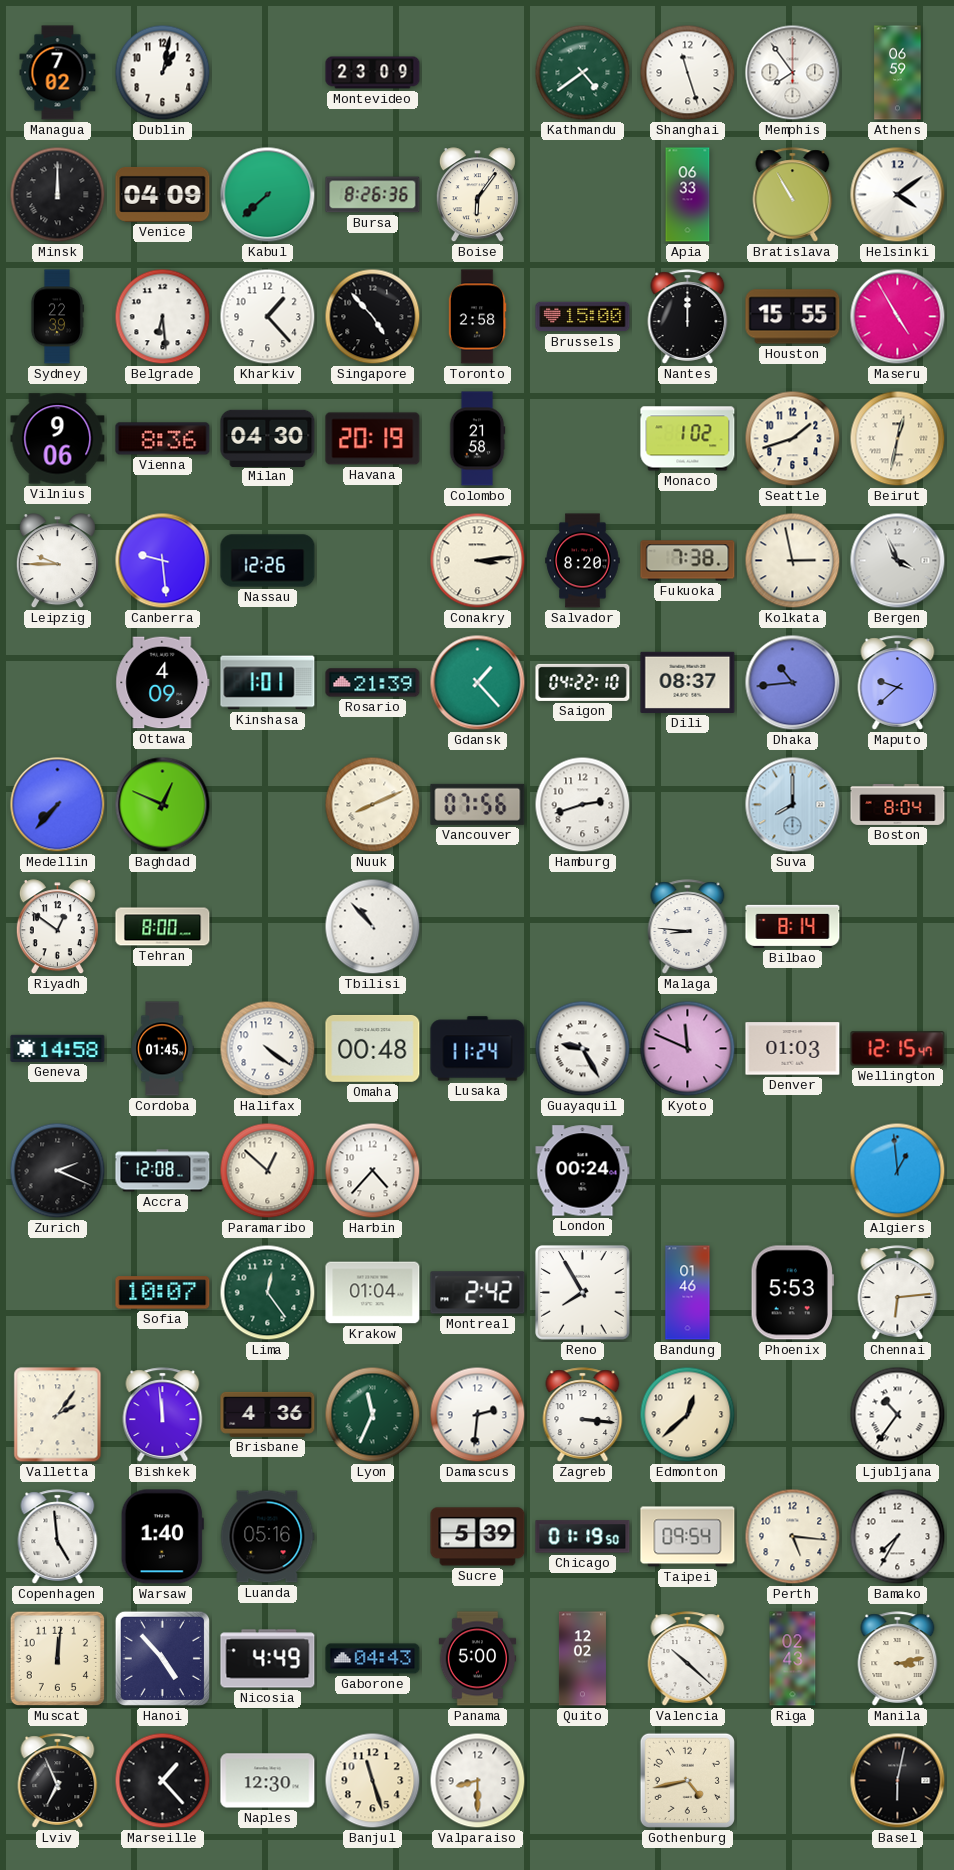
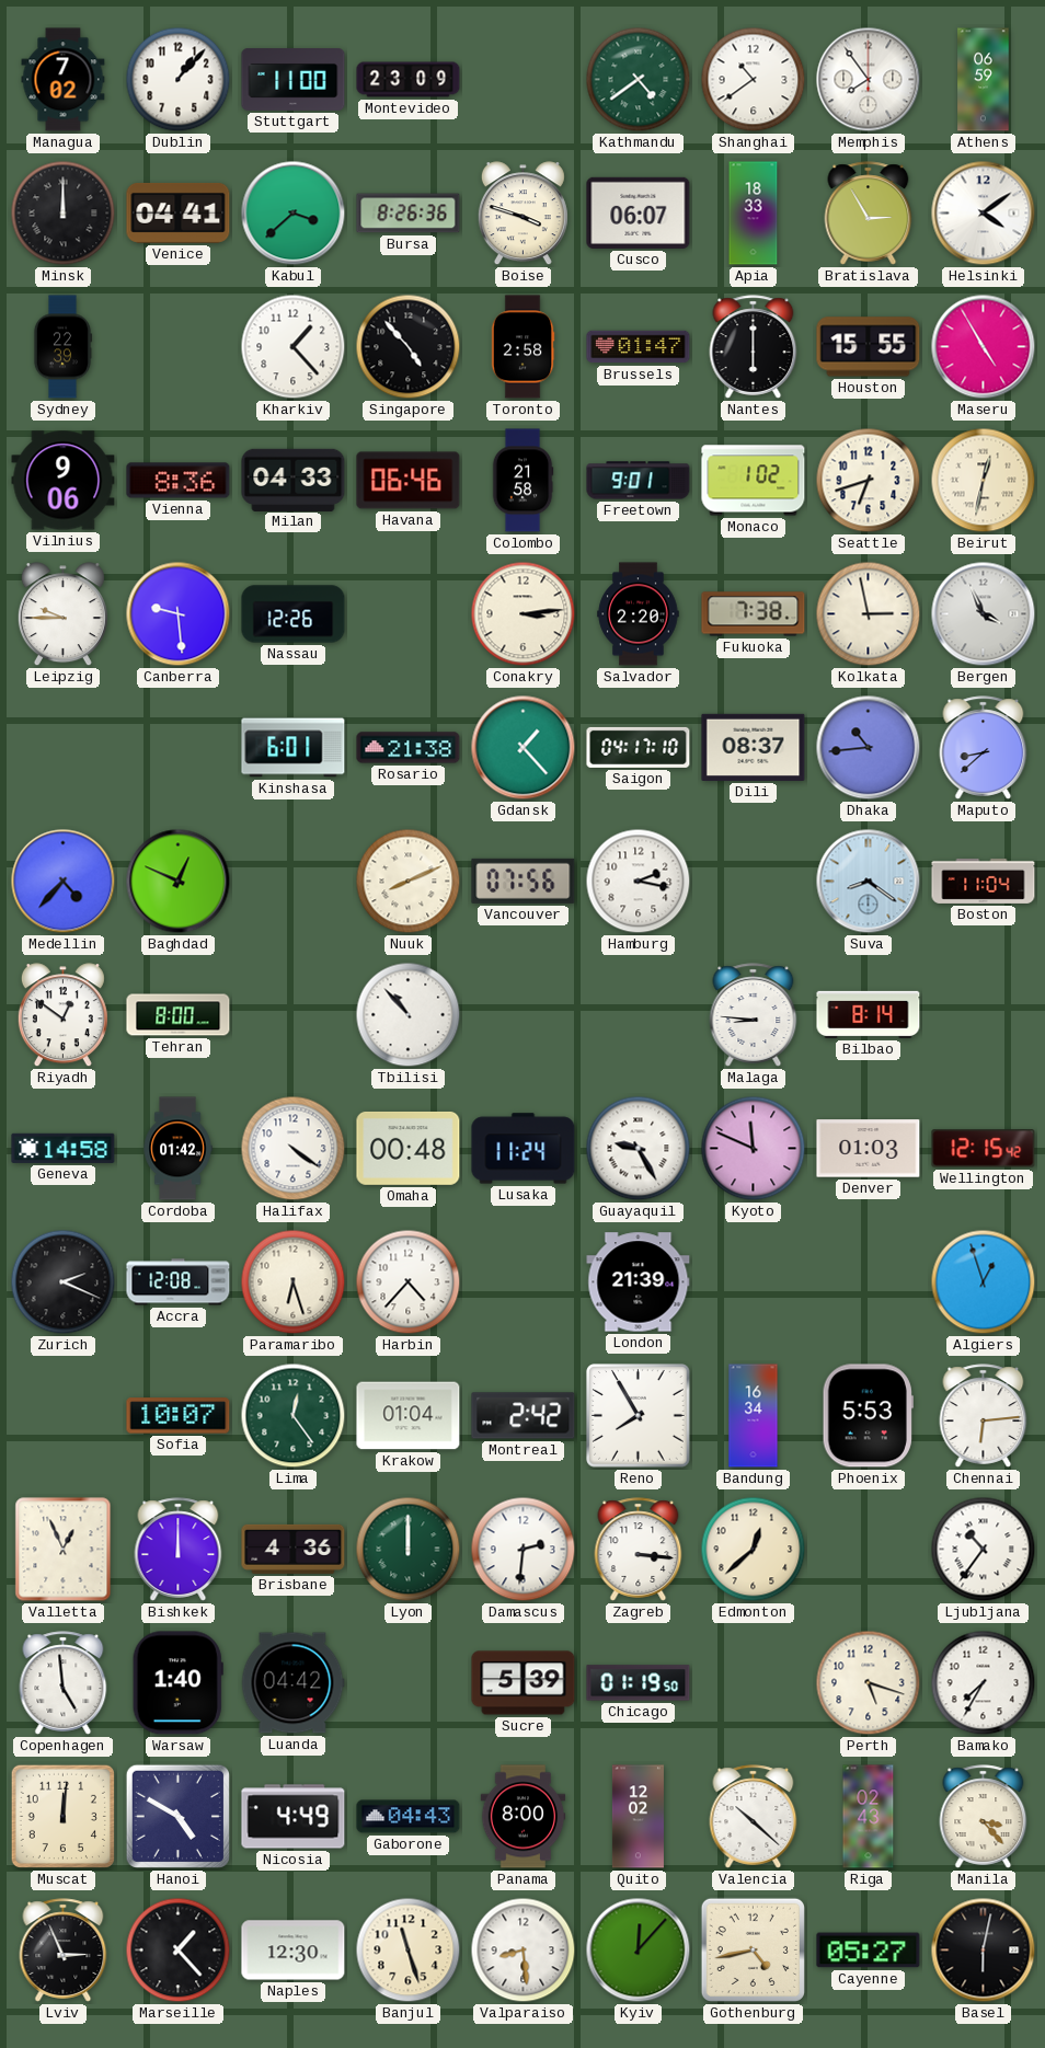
Dublin: 1:02 -> 1:07 (179, 80)
Stuttgart: none -> 11:00 (294, 80)
Shanghai: 11:27 -> 10:39 (754, 80)
Venice: 04:09 -> 04:41 (179, 212)
Kabul: 7:38 -> 3:38 (294, 214)
Boise: 6:06 -> 3:48 (522, 214)
Cusco: none -> 06:07 (639, 212)
Apia: 06:33 -> 18:33 (754, 214)
Bratislava: 10:55 -> 2:55 (869, 214)
Belgrade: 6:29 -> none (163, 317)
Brussels: 15:00 -> 01:47 (639, 347)
Nantes: 12:00 -> 6:00 (754, 347)
Milan: 04:30 -> 04:33 (294, 480)
Havana: 20:19 -> 06:46 (409, 481)
Freetown: none -> 9:01 (639, 481)
Seattle: 1:42 -> 6:42 (869, 481)
Salvador: 8:20 -> 2:20 (639, 614)
Ottawa: 4:09 -> none (163, 683)
Kinshasa: 1:01 -> 6:01 (294, 748)
Rosario: 21:39 -> 21:38 (409, 748)
Saigon: 04:22 -> 04:17 (639, 747)
Maputo: 9:38 -> 8:38 (984, 748)
Medellin: 7:37 -> 4:37 (64, 882)
Hamburg: 2:42 -> 2:17 (639, 882)
Suva: 8:00 -> 8:21 (869, 882)
Boston: 8:04 -> 11:04 (984, 881)
Cordoba: 01:45 -> 01:42 (177, 1149)
Wellington: 12:15:47 -> 12:15:42 (984, 1149)
Paramaribo: 12:52 -> 6:27 (294, 1282)
London: 00:24 -> 21:39 (639, 1282)
Algiers: 12:59 -> 12:57 (984, 1282)
Bandung: 01:46 -> 16:34 (754, 1416)
Valletta: 2:06 -> 12:56 (64, 1550)
Bishkek: 11:59 -> 12:00 (179, 1550)
Lyon: 11:34 -> 12:00 (409, 1550)
Luanda: 05:16 -> 04:42 (292, 1683)
Taipei: 09:54 -> none (688, 1537)
Perth: 5:16 -> 5:18 (869, 1683)
Hanoi: 4:53 -> 4:50 (177, 1816)
Panama: 5:00 -> 8:00 (524, 1817)
Manila: 3:13 -> 3:23 (984, 1817)
Lviv: 6:56 -> 2:56 (64, 1951)
Valparaiso: 8:30 -> 8:29 (524, 1951)
Kyiv: none -> 12:07 (639, 1951)
Cayenne: none -> 05:27 (869, 1951)
